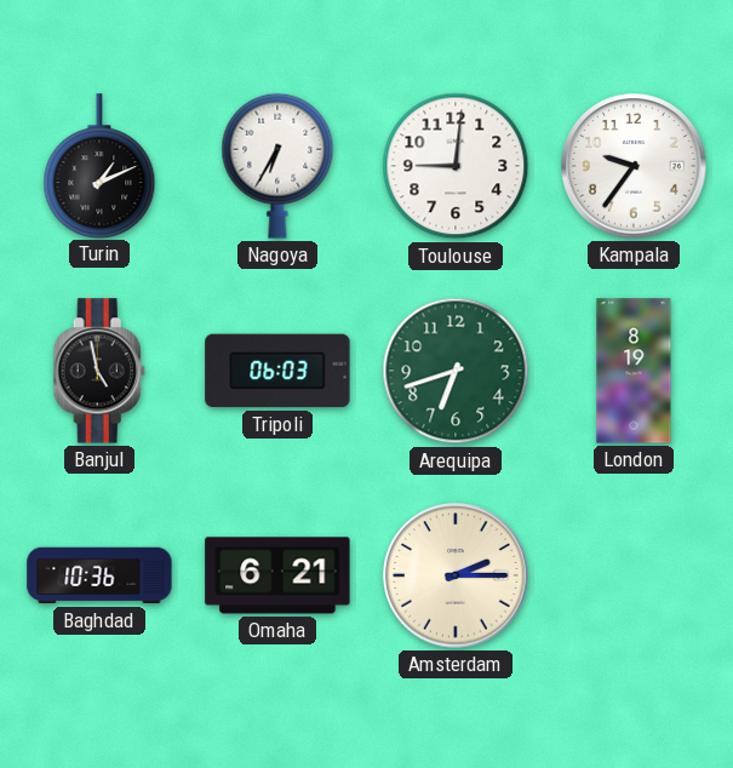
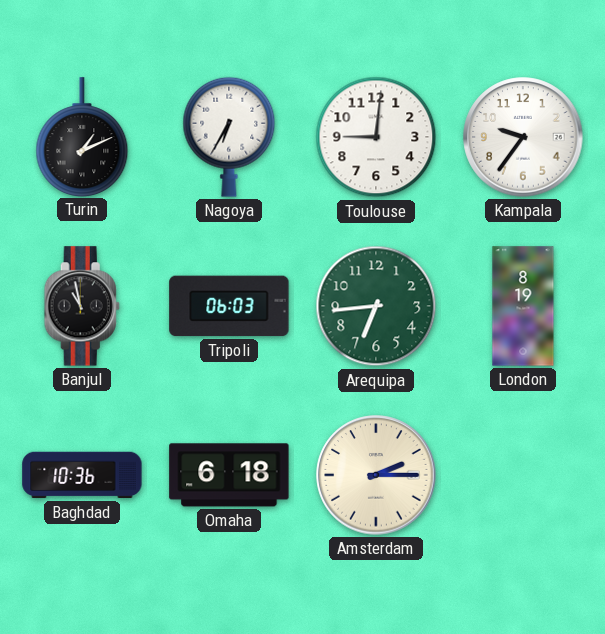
Banjul: 4:58 -> 10:58 (82, 306)
Arequipa: 6:42 -> 6:44 (376, 306)
Omaha: 6:21 -> 6:18 (229, 475)
